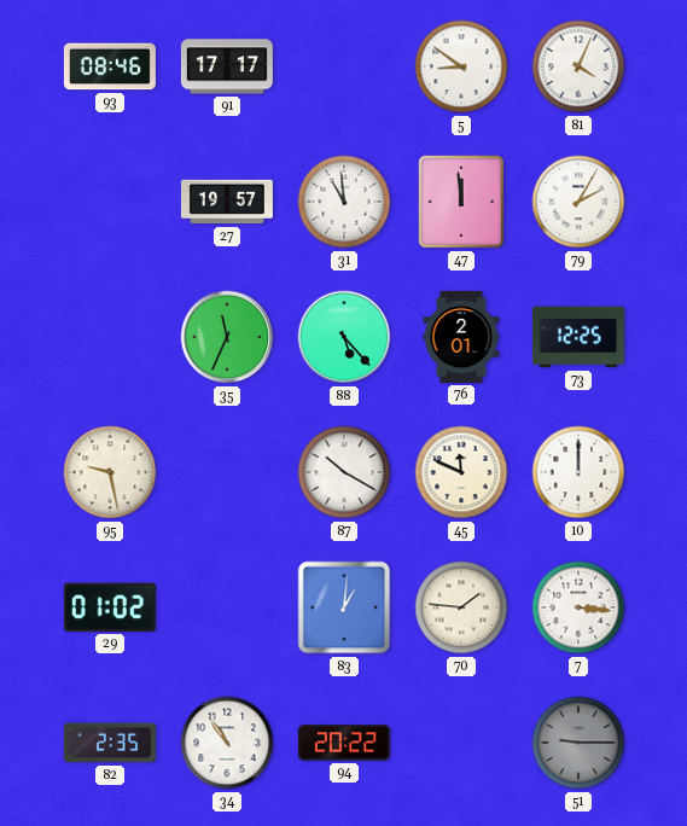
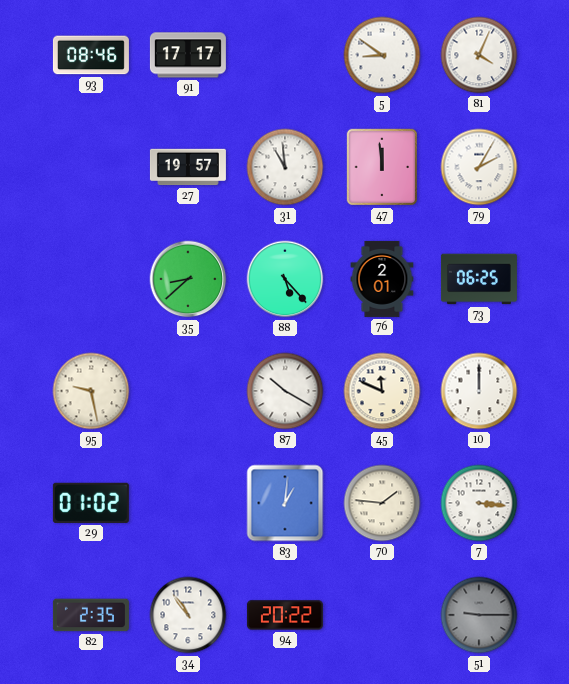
35: 11:34 -> 8:38 (188, 279)
73: 12:25 -> 06:25 (479, 279)
